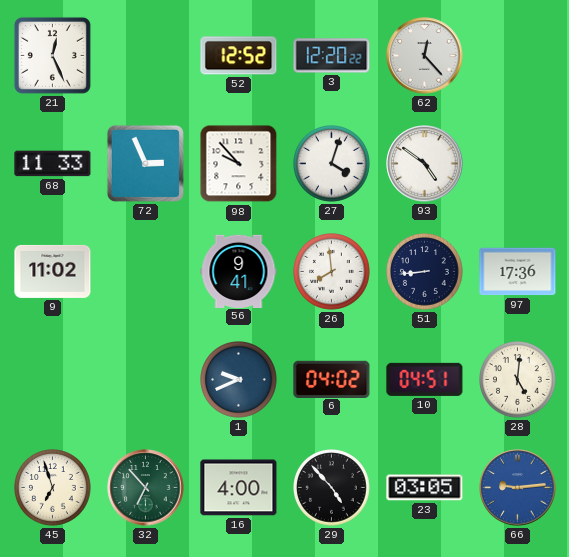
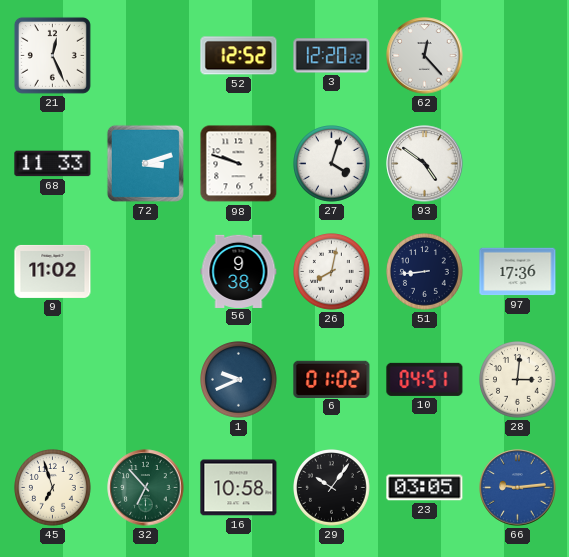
72: 2:56 -> 3:12 (145, 163)
98: 9:53 -> 9:48 (239, 164)
56: 9:41 -> 9:38 (239, 271)
26: 7:59 -> 8:02 (332, 272)
6: 04:02 -> 01:02 (332, 379)
28: 5:01 -> 3:01 (518, 380)
16: 4:00 -> 10:58 (239, 488)
29: 4:53 -> 10:06 (332, 488)
